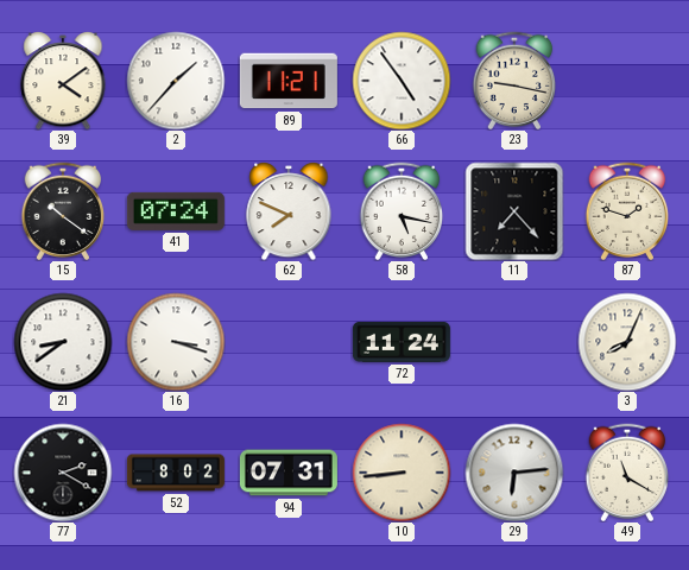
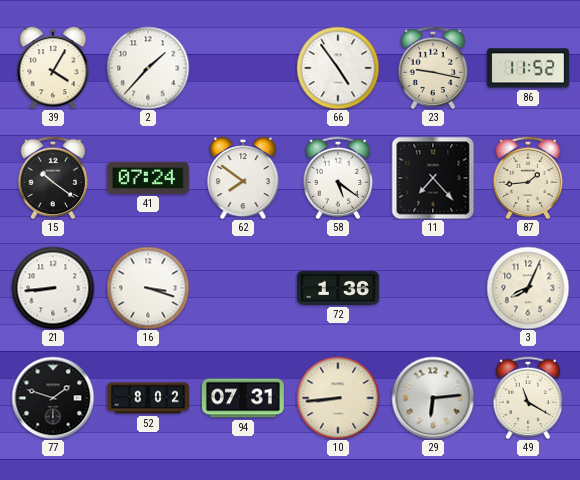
39: 4:09 -> 4:05 (53, 68)
89: 11:21 -> none (289, 81)
86: none -> 11:52 (528, 68)
62: 7:49 -> 7:51 (243, 178)
58: 5:17 -> 5:21 (338, 178)
87: 1:48 -> 1:44 (528, 178)
21: 8:39 -> 8:44 (53, 288)
72: 11:24 -> 1:36 (338, 288)
77: 2:20 -> 1:48 (53, 398)
